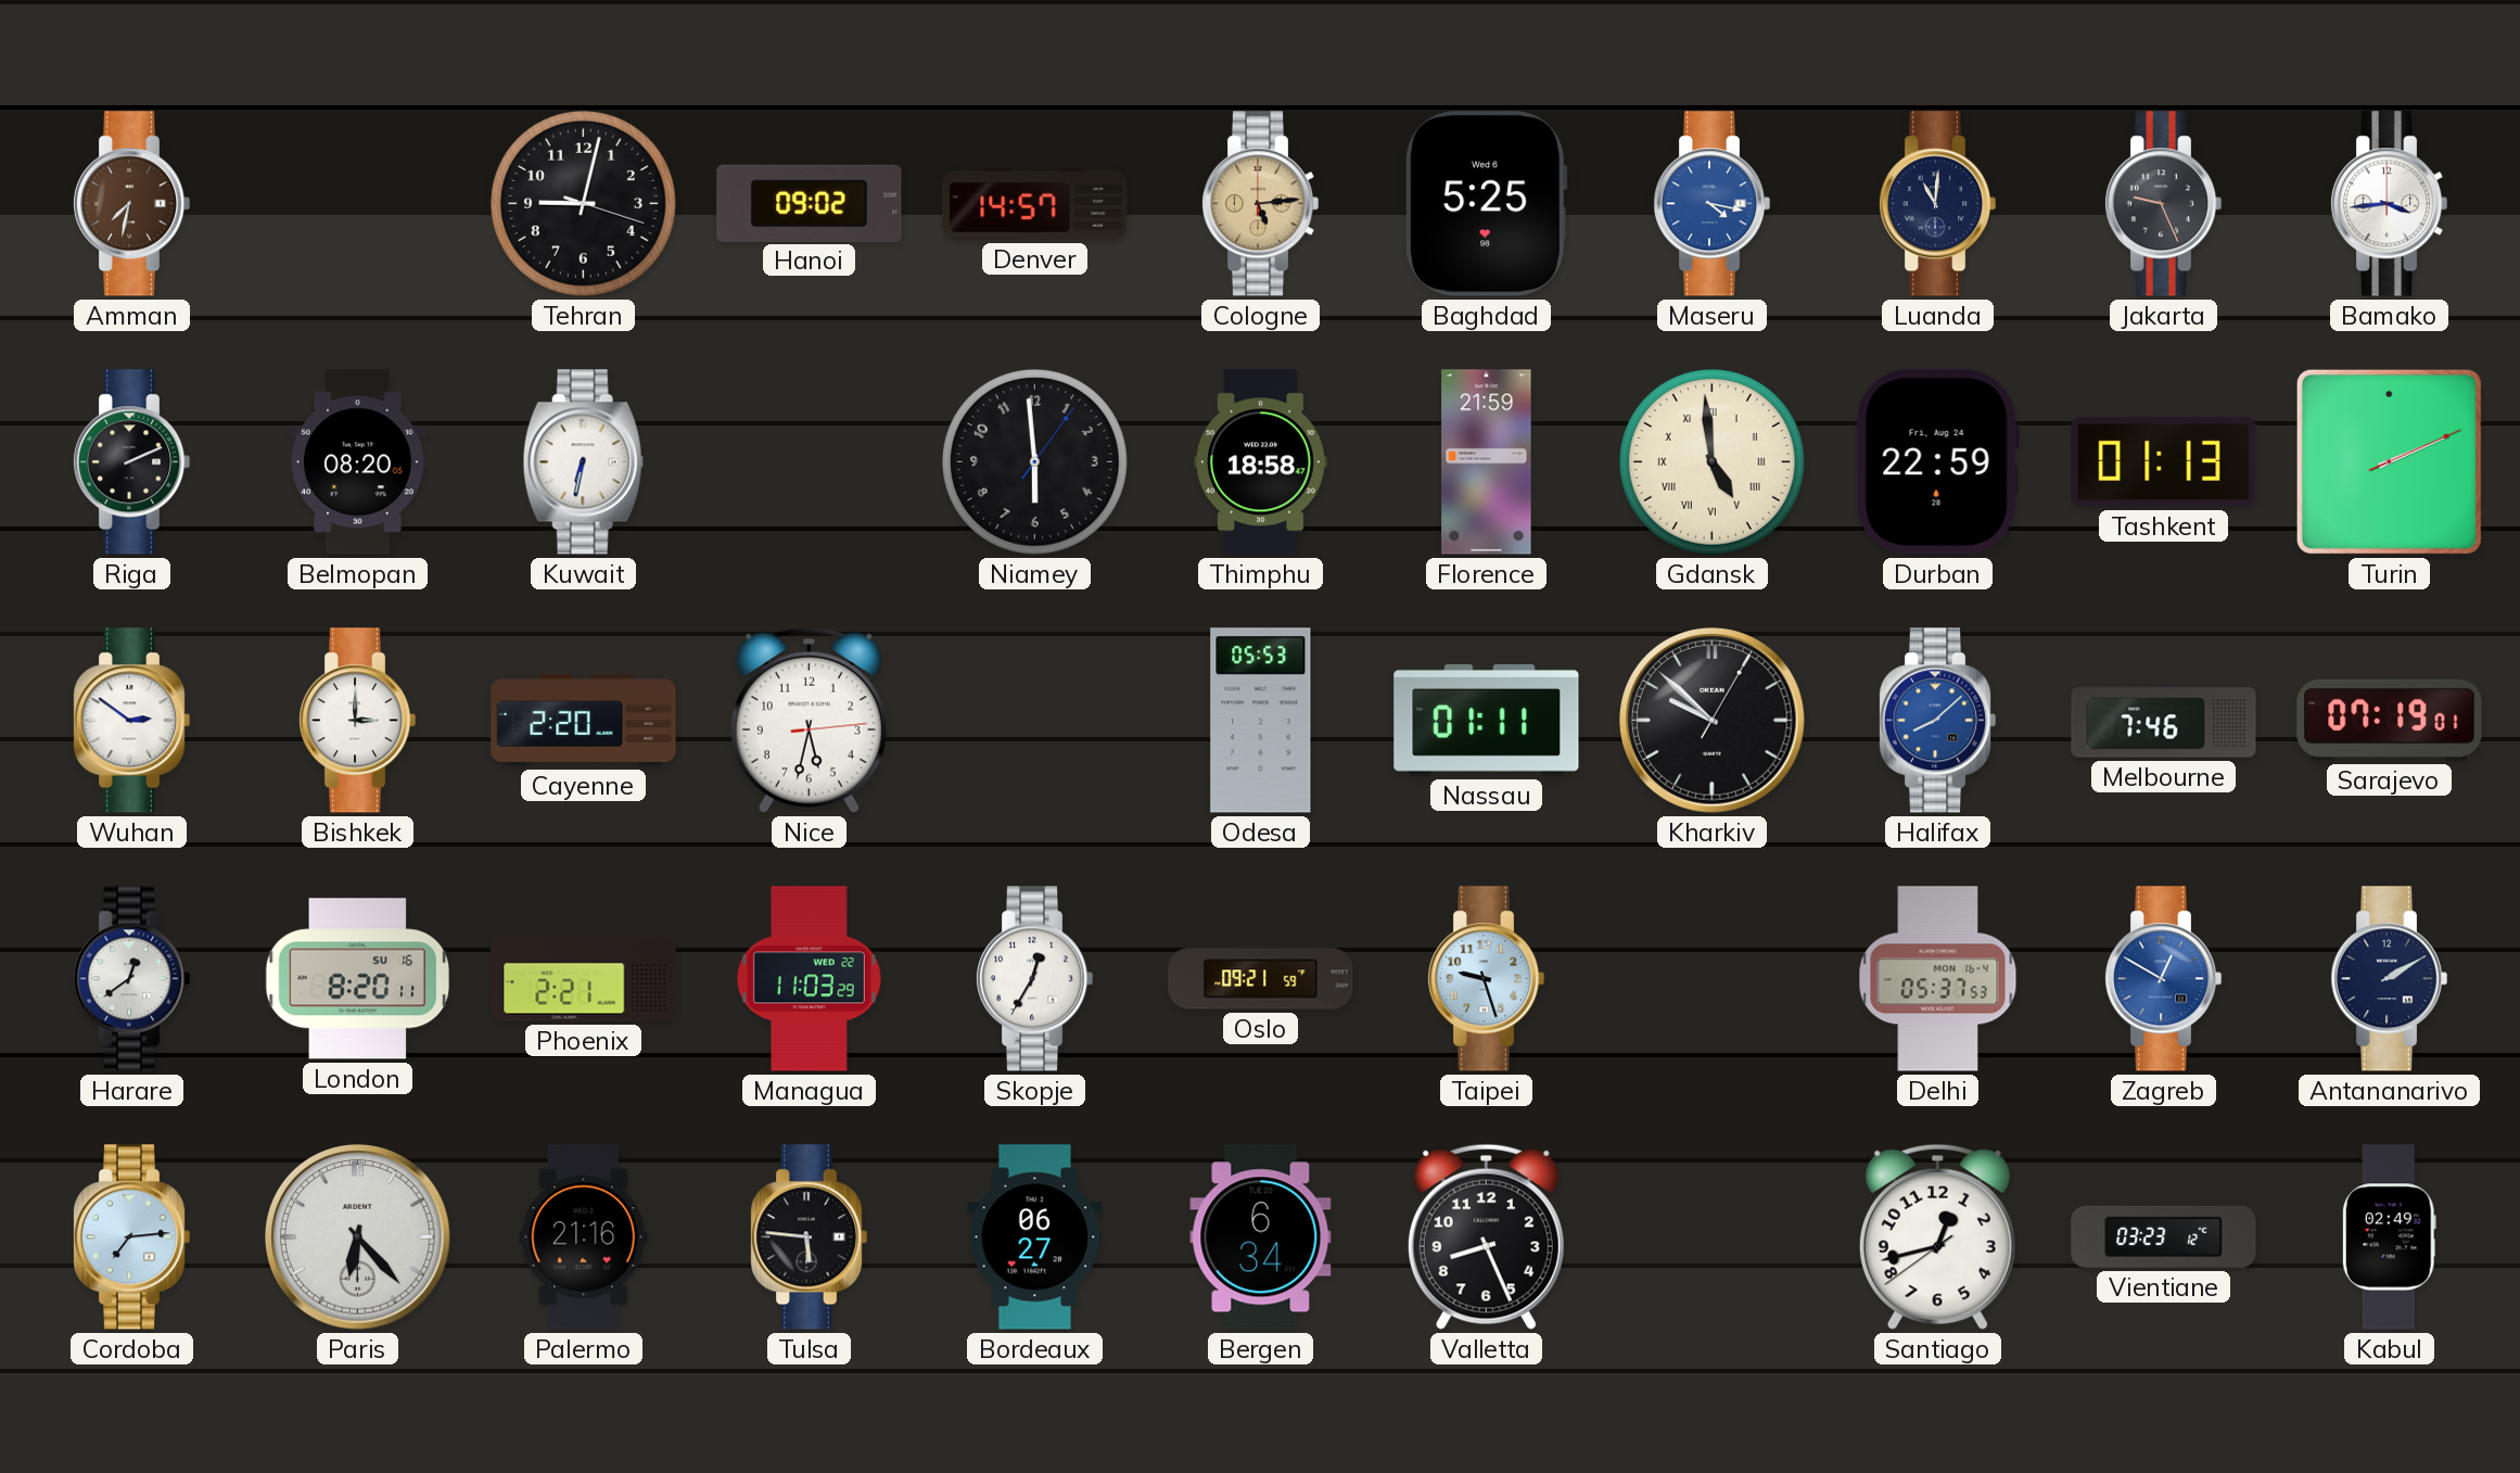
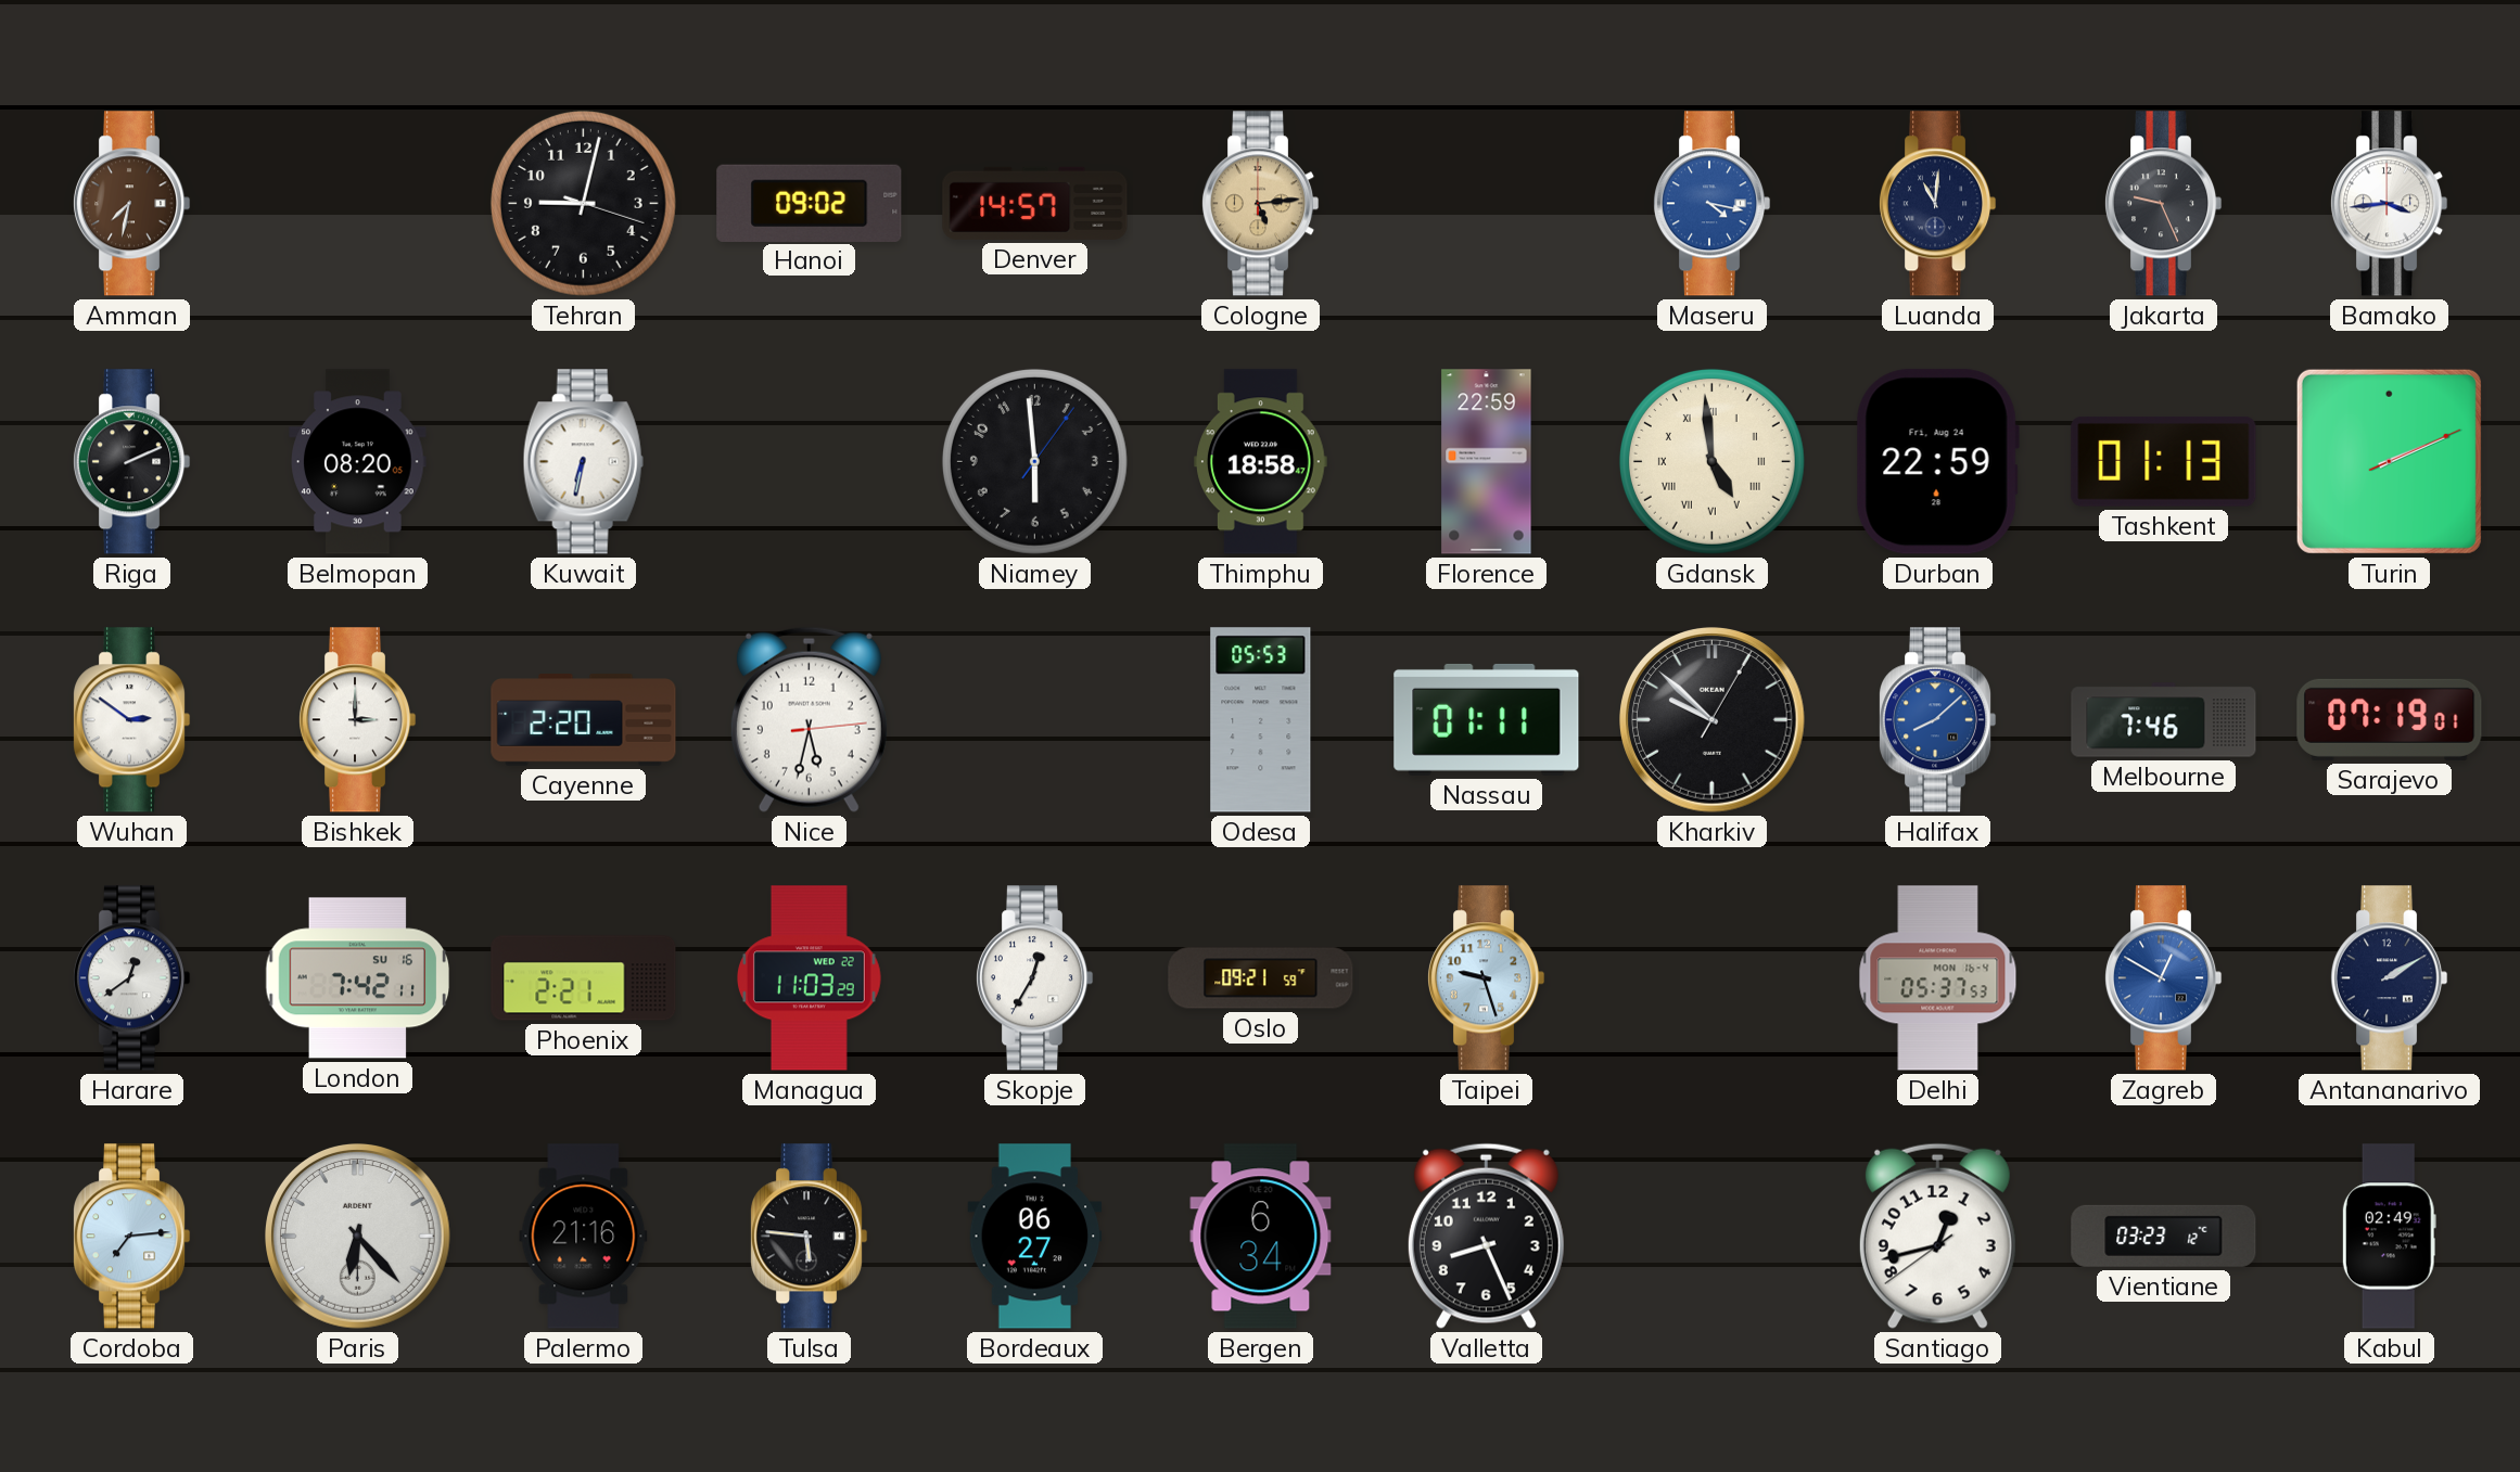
Baghdad: 5:25 -> none (1487, 204)
Florence: 21:59 -> 22:59 (1487, 462)
London: 8:20 -> 7:42 (358, 978)
